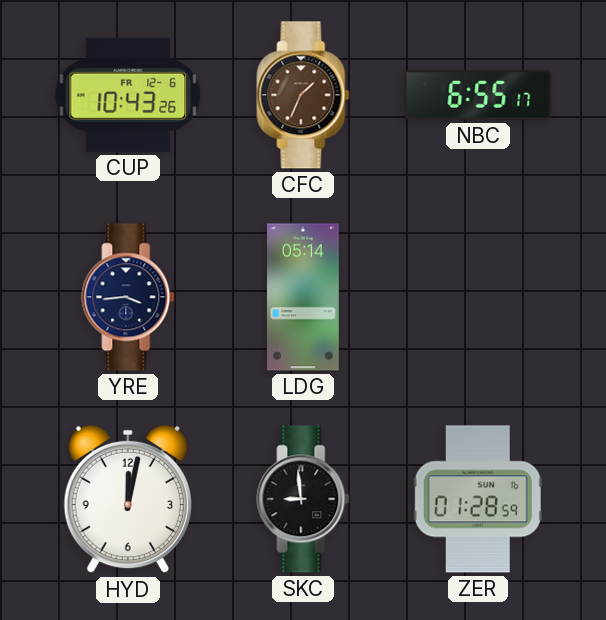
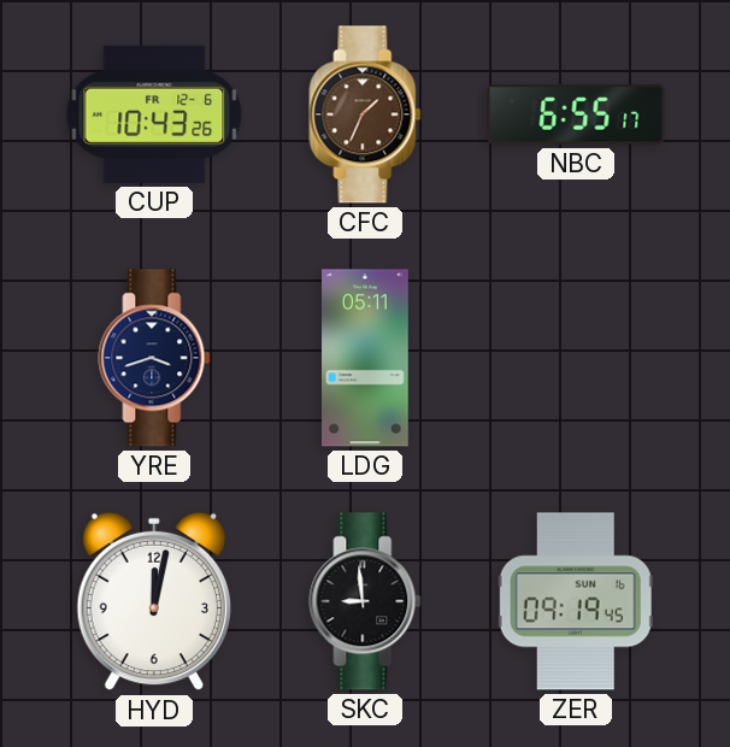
YRE: 3:44 -> 3:42 (154, 358)
LDG: 05:14 -> 05:11 (365, 358)
ZER: 01:28 -> 09:19 (576, 601)
